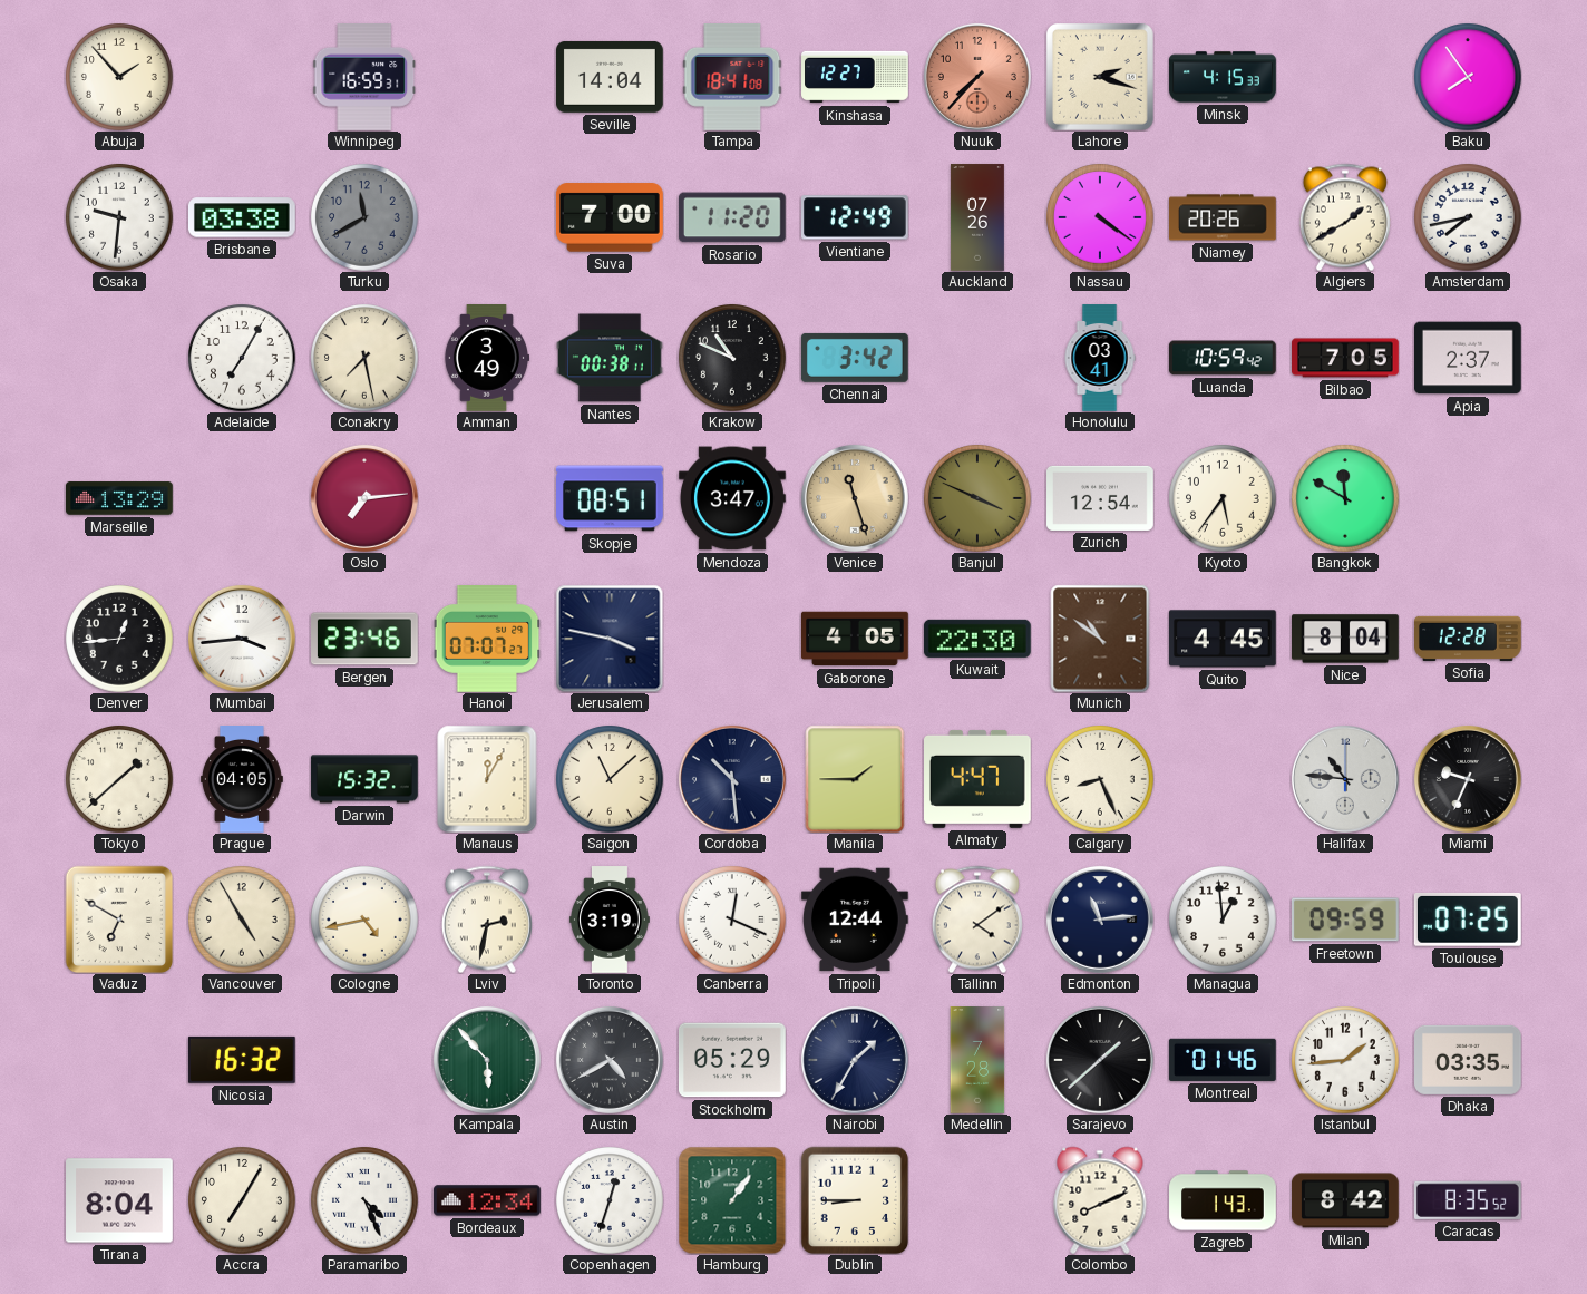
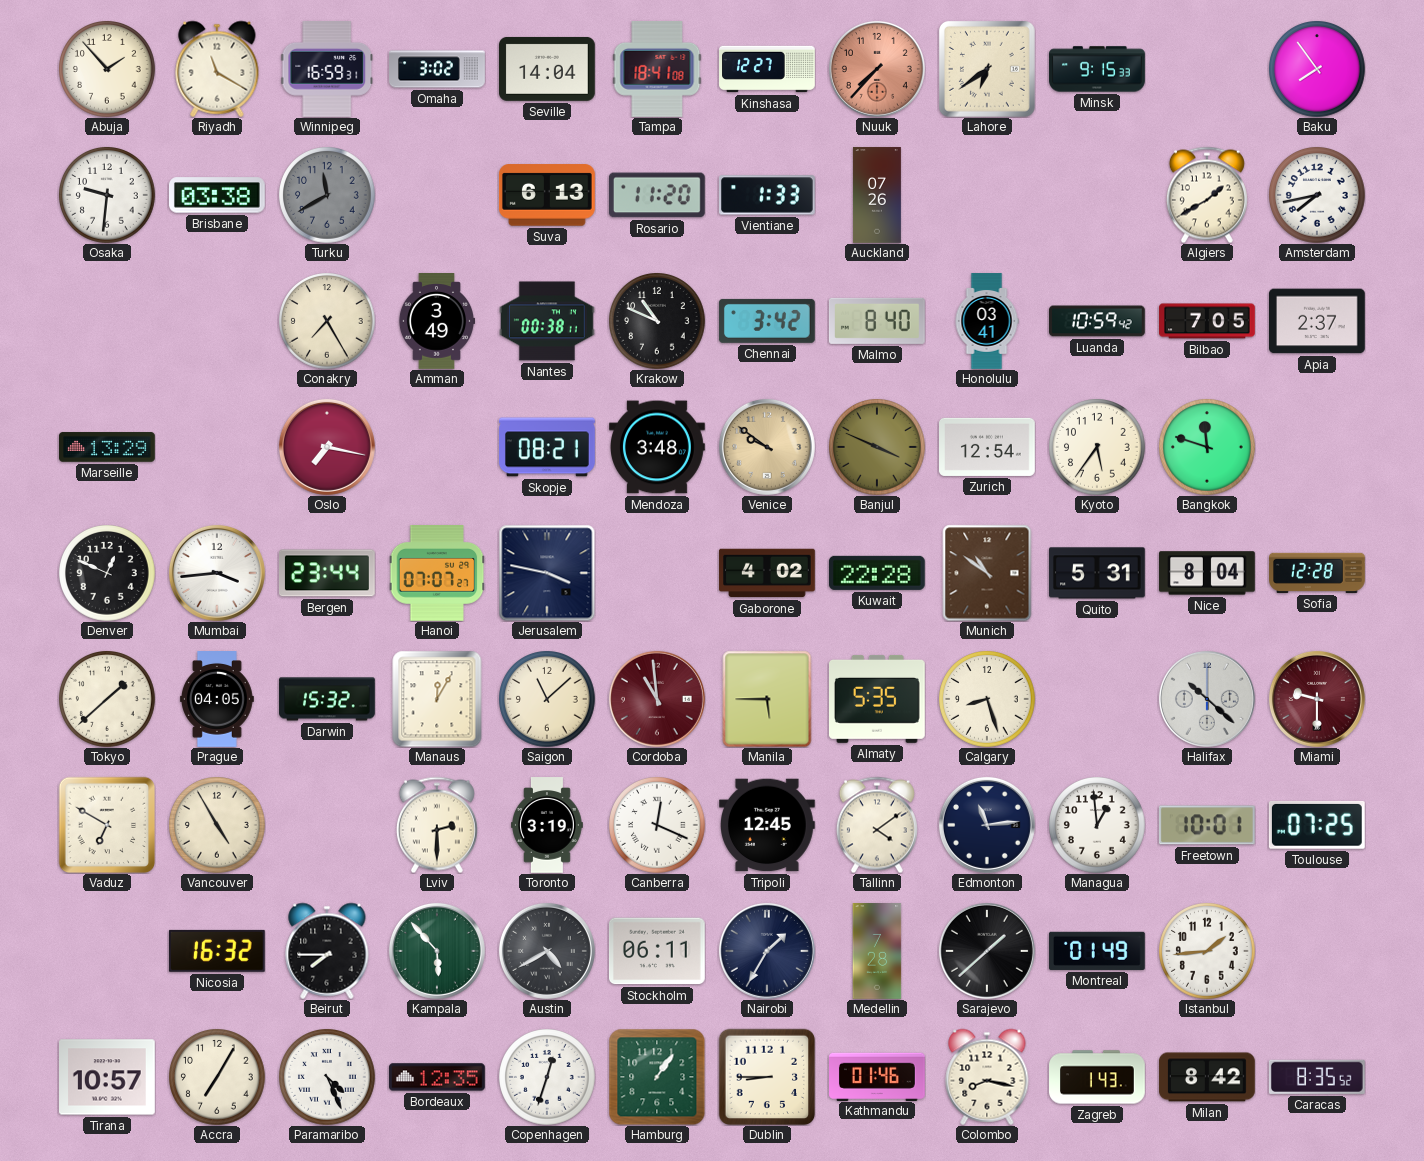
Riyadh: none -> 11:20 (217, 69)
Omaha: none -> 3:02 (437, 69)
Lahore: 2:18 -> 6:39 (987, 69)
Minsk: 4:15 -> 9:15 (1097, 69)
Suva: 7:00 -> 6:13 (547, 195)
Vientiane: 12:49 -> 1:33 (768, 195)
Nassau: 4:21 -> none (1100, 217)
Niamey: 20:26 -> none (1224, 217)
Adelaide: 7:05 -> none (242, 358)
Conakry: 7:28 -> 7:25 (327, 321)
Malmo: none -> 8:40 (877, 321)
Oslo: 7:14 -> 7:17 (327, 447)
Skopje: 08:51 -> 08:21 (548, 447)
Mendoza: 3:47 -> 3:48 (658, 447)
Venice: 11:27 -> 9:51 (767, 447)
Bangkok: 11:50 -> 11:48 (1207, 447)
Denver: 12:44 -> 12:49 (107, 573)
Bergen: 23:46 -> 23:44 (328, 573)
Gaborone: 4:05 -> 4:02 (768, 573)
Kuwait: 22:30 -> 22:28 (877, 573)
Quito: 4:45 -> 5:31 (1098, 573)
Cordoba: 10:29 -> 10:59 (657, 699)
Cordoba dial: navy -> burgundy (657, 699)
Manila: 1:45 -> 5:45 (767, 699)
Almaty: 4:47 -> 5:35 (878, 699)
Calgary: 8:26 -> 8:27 (987, 699)
Halifax: 10:46 -> 10:22 (1207, 699)
Miami: 9:34 -> 9:30 (1317, 699)
Miami dial: black -> burgundy (1317, 699)
Cologne: 4:43 -> none (364, 920)
Lviv: 2:32 -> 2:30 (437, 825)
Tripoli: 12:44 -> 12:45 (768, 825)
Freetown: 09:59 -> 10:01 (1207, 825)
Beirut: none -> 7:45 (327, 951)
Stockholm: 05:29 -> 06:11 (658, 951)
Montreal: 01:46 -> 01:49 (1097, 951)
Dhaka: 03:35 -> none (1469, 1060)
Tirana: 8:04 -> 10:57 (108, 1077)
Bordeaux: 12:34 -> 12:35 (438, 1077)
Kathmandu: none -> 01:46 (878, 1076)
Colombo: 8:11 -> 8:17 (987, 1077)
